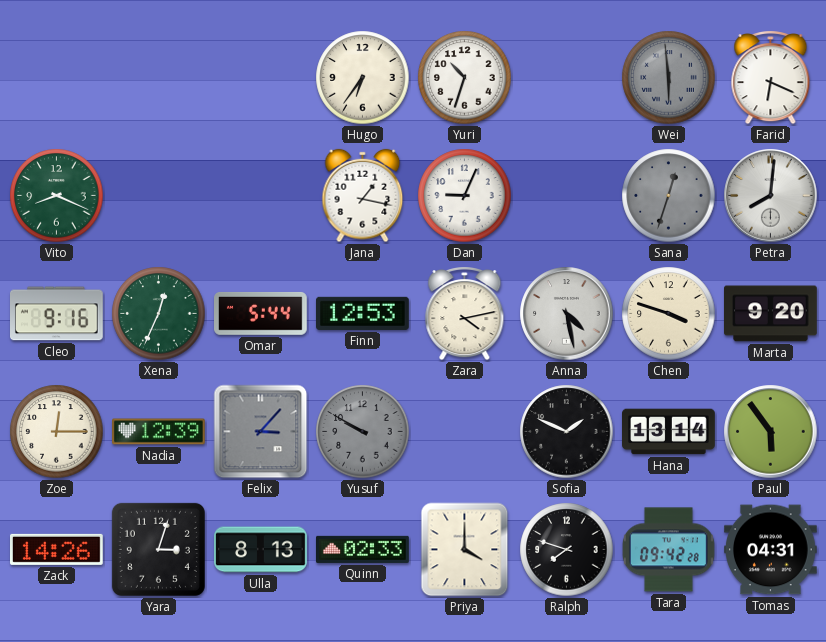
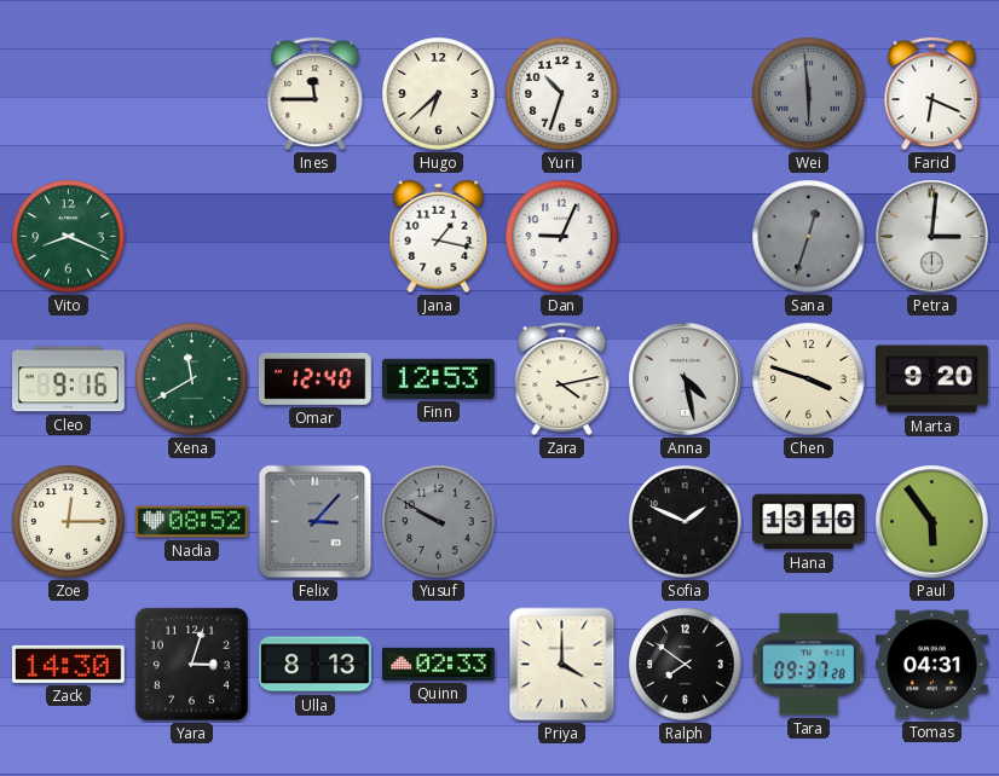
Ines: none -> 11:45 (316, 94)
Hugo: 6:36 -> 6:38 (439, 94)
Petra: 8:01 -> 3:01 (932, 237)
Xena: 12:34 -> 11:40 (192, 380)
Omar: 5:44 -> 12:40 (316, 378)
Nadia: 12:39 -> 08:52 (192, 522)
Hana: 13:14 -> 13:16 (809, 522)
Zack: 14:26 -> 14:30 (69, 664)
Ralph: 7:48 -> 7:51 (686, 665)
Tara: 09:42 -> 09:37 (808, 665)
